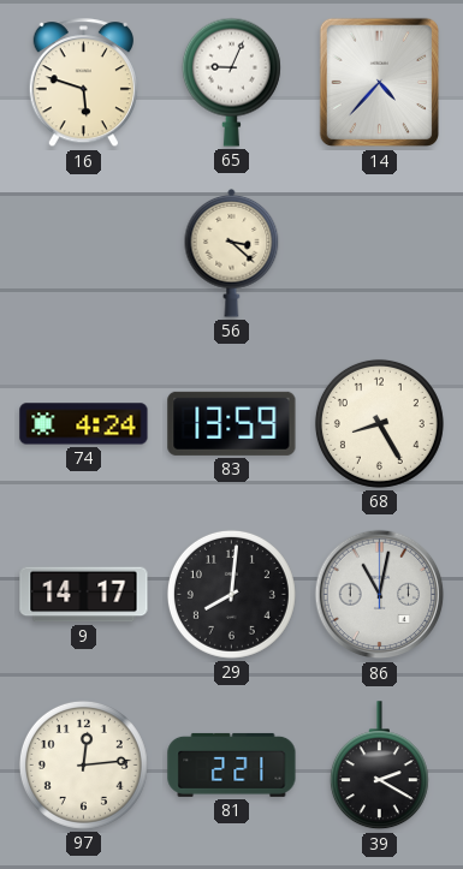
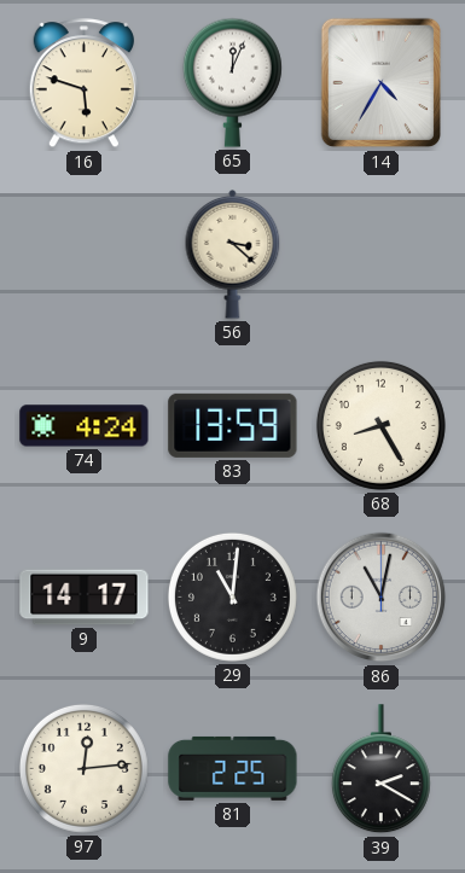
65: 9:04 -> 12:04 (232, 82)
14: 4:37 -> 4:35 (382, 83)
29: 8:01 -> 11:01 (232, 596)
81: 2:21 -> 2:25 (233, 768)
